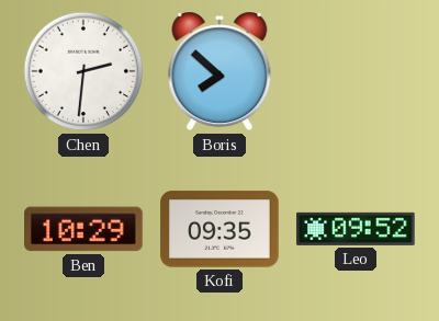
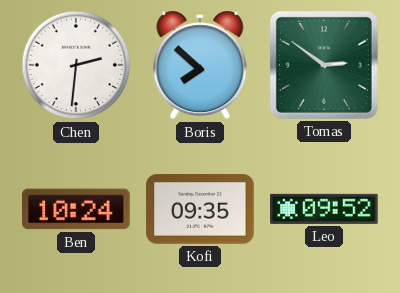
Tomas: none -> 2:51 (324, 65)
Ben: 10:29 -> 10:24 (76, 209)
